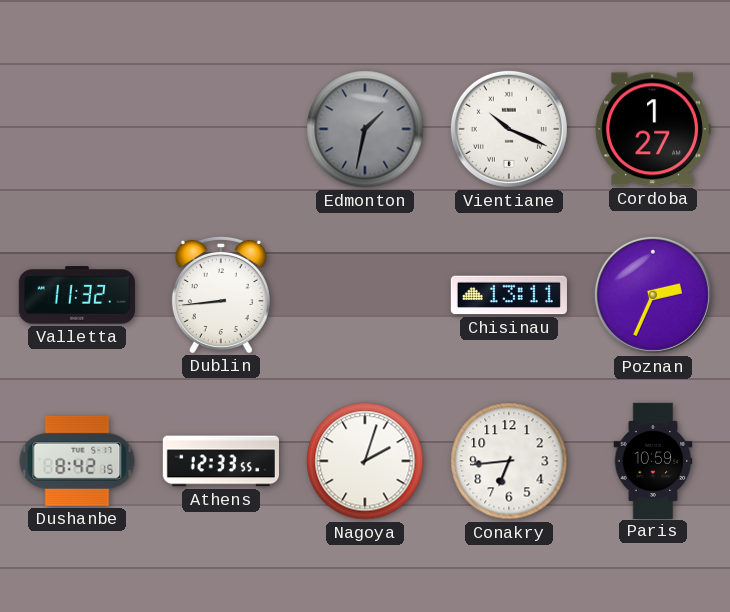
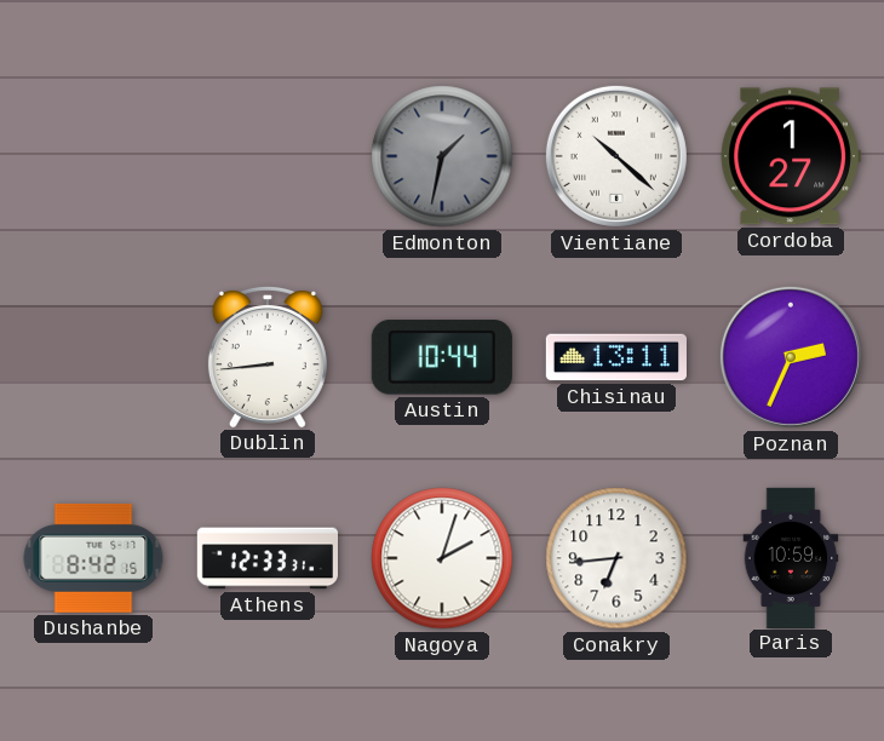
Vientiane: 10:19 -> 10:22 (616, 156)
Valletta: 11:32 -> none (77, 295)
Austin: none -> 10:44 (442, 357)
Athens: 12:33:55 -> 12:33:31 (266, 558)
